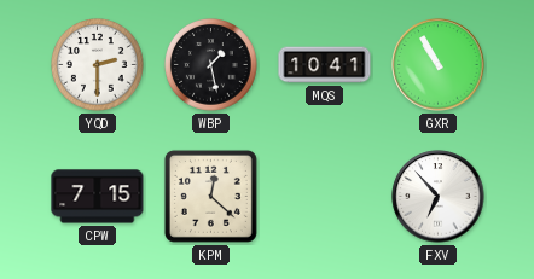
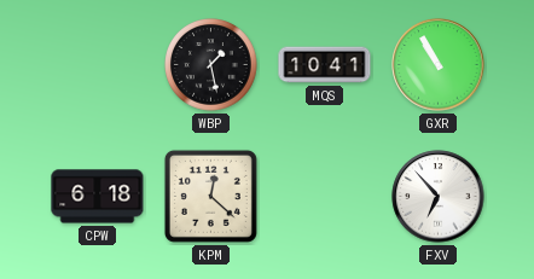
YQD: 2:30 -> none (98, 65)
CPW: 7:15 -> 6:18 (98, 197)
